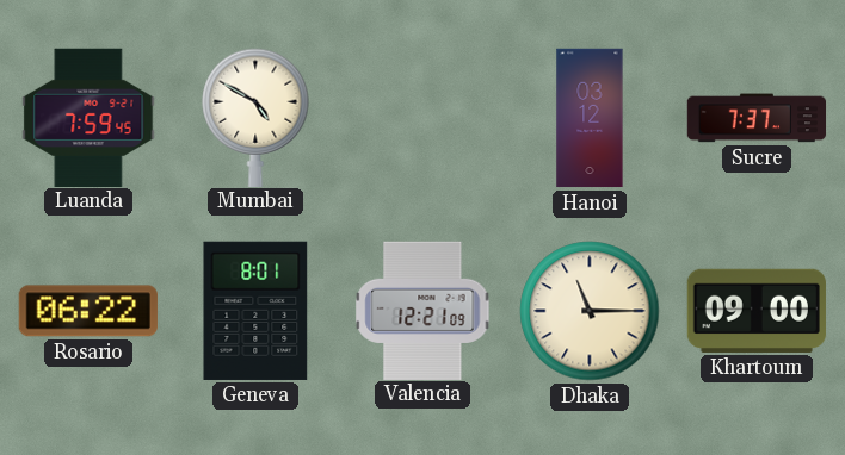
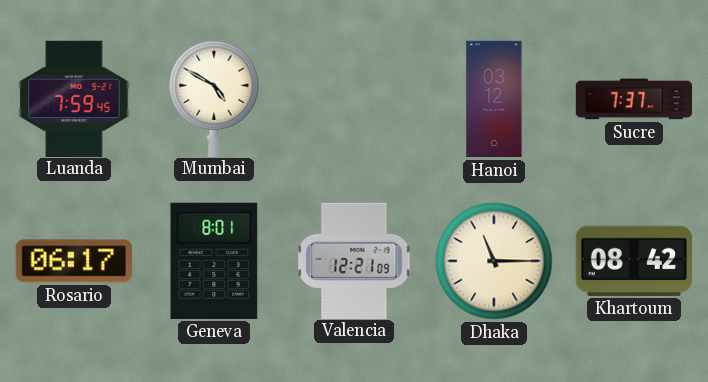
Rosario: 06:22 -> 06:17 (74, 261)
Khartoum: 09:00 -> 08:42 (634, 261)
